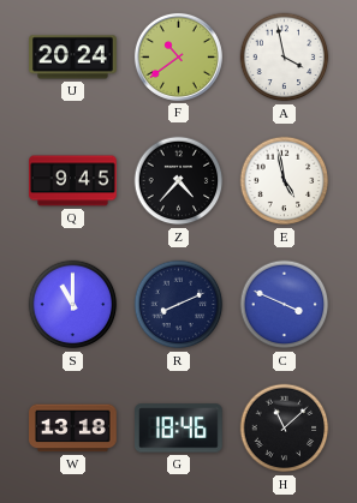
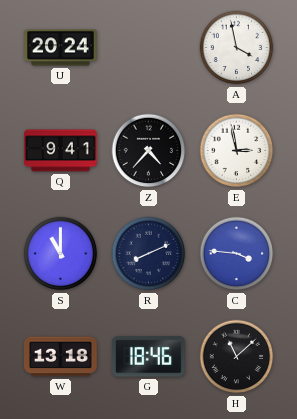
F: 10:39 -> none (178, 56)
Q: 9:45 -> 9:41 (61, 151)
E: 4:58 -> 2:58 (237, 151)
C: 3:49 -> 3:46 (237, 254)
